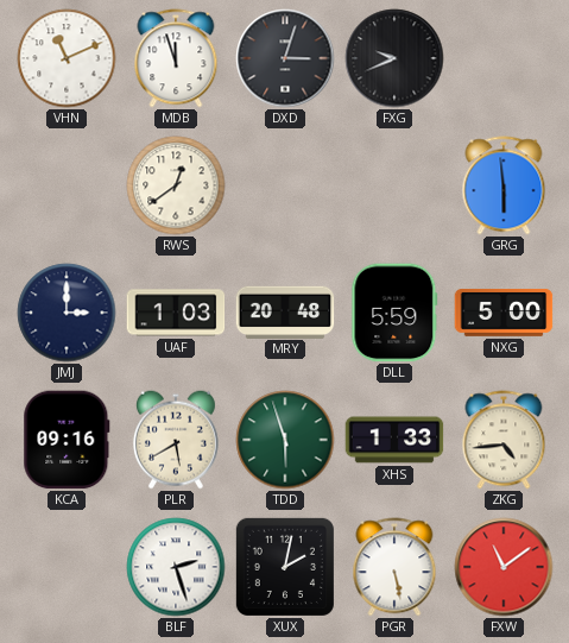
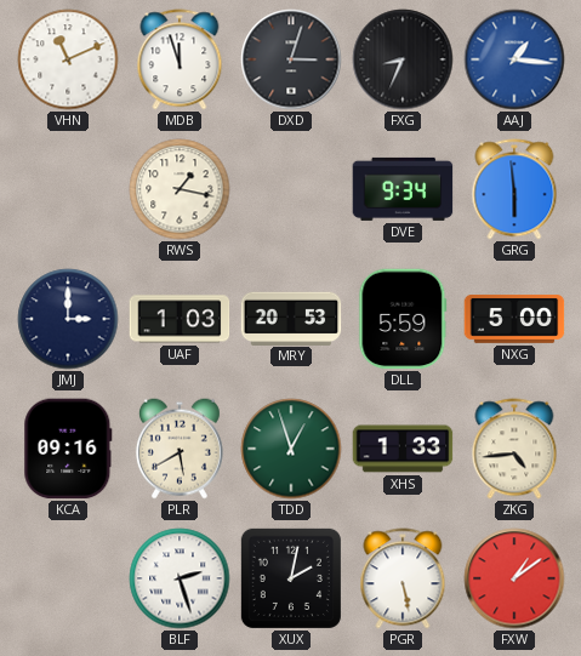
FXG: 9:41 -> 8:34 (403, 59)
AAJ: none -> 1:16 (514, 59)
RWS: 12:39 -> 1:17 (180, 189)
DVE: none -> 9:34 (403, 189)
MRY: 20:48 -> 20:53 (291, 318)
TDD: 5:57 -> 12:57 (291, 449)
FXW: 11:09 -> 1:09 (514, 578)
